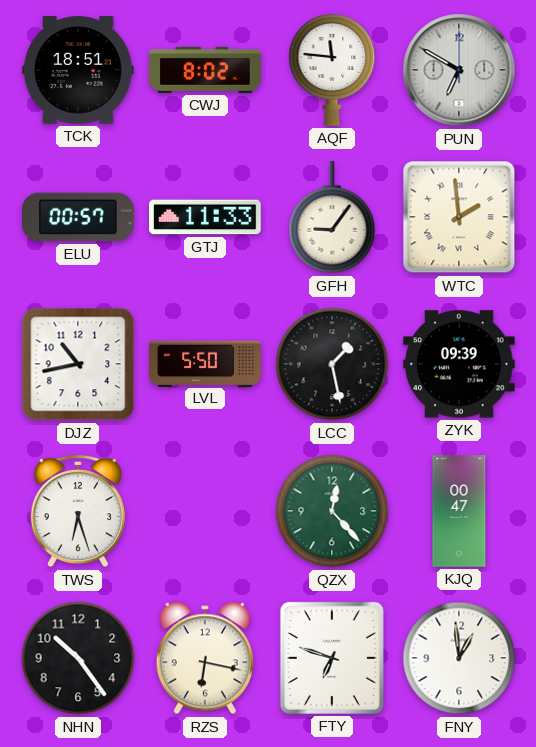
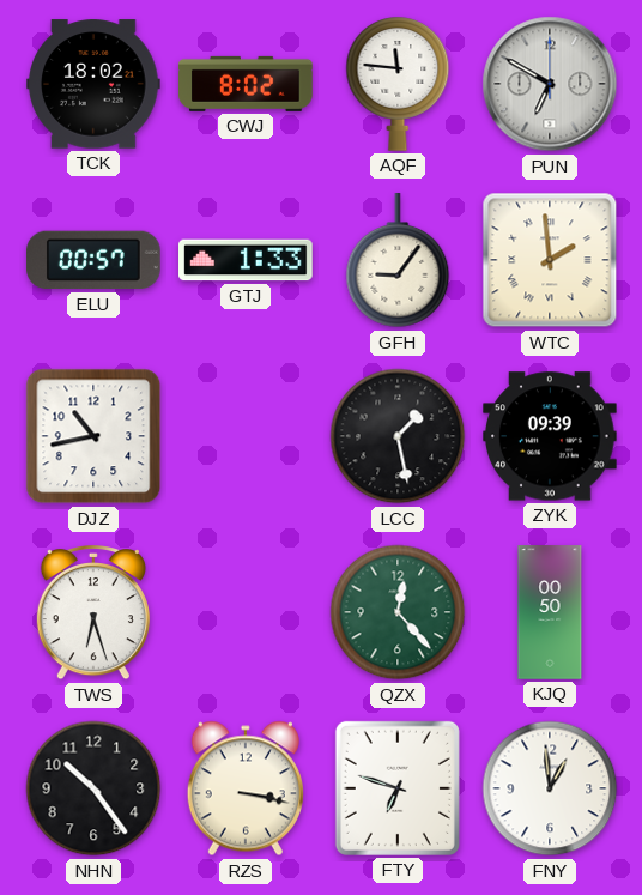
TCK: 18:51 -> 18:02 (93, 84)
GTJ: 11:33 -> 1:33 (246, 260)
LVL: 5:50 -> none (205, 363)
KJQ: 00:47 -> 00:50 (550, 612)
RZS: 6:17 -> 3:17 (246, 788)
